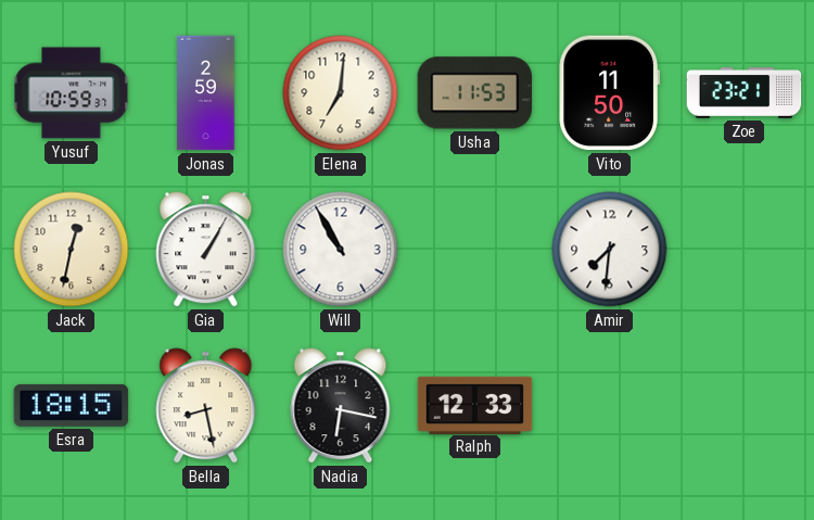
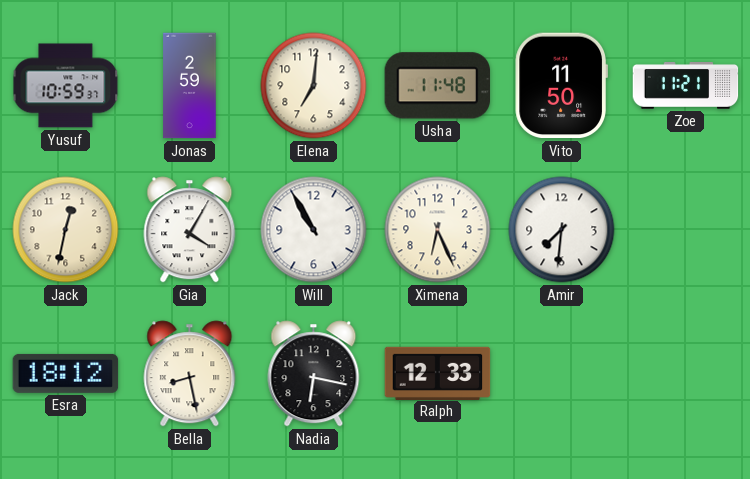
Usha: 11:53 -> 11:48 (437, 86)
Zoe: 23:21 -> 11:21 (686, 86)
Gia: 1:05 -> 4:05 (190, 230)
Ximena: none -> 6:26 (438, 230)
Esra: 18:15 -> 18:12 (66, 373)
